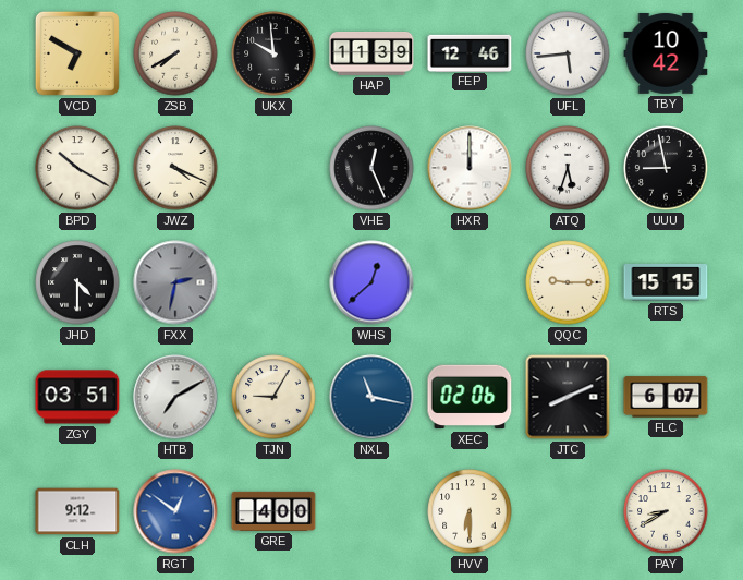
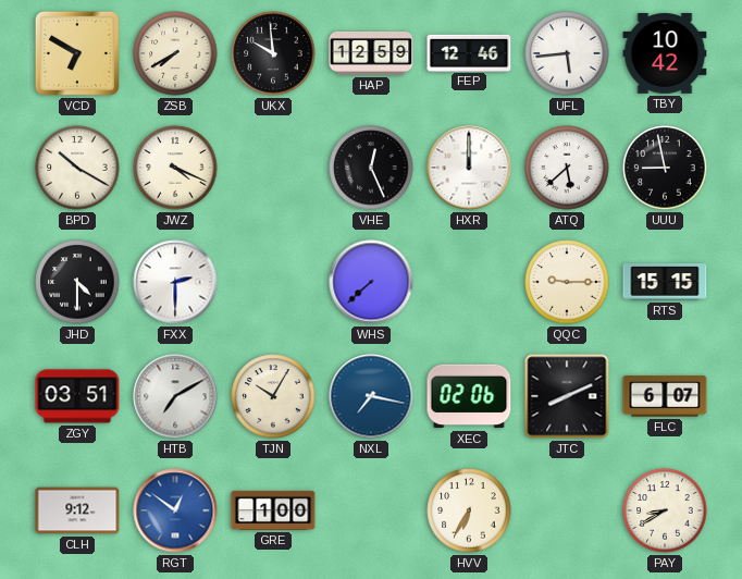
HAP: 11:39 -> 12:59 (371, 54)
ATQ: 5:33 -> 5:38 (567, 168)
FXX: 2:32 -> 2:30 (175, 282)
FXX dial: grey -> white (175, 282)
WHS: 12:38 -> 7:38 (371, 282)
TJN: 9:05 -> 10:05 (273, 396)
NXL: 11:17 -> 7:17 (371, 396)
GRE: 4:00 -> 1:00 (273, 510)
HVV: 6:30 -> 6:35 (469, 510)
